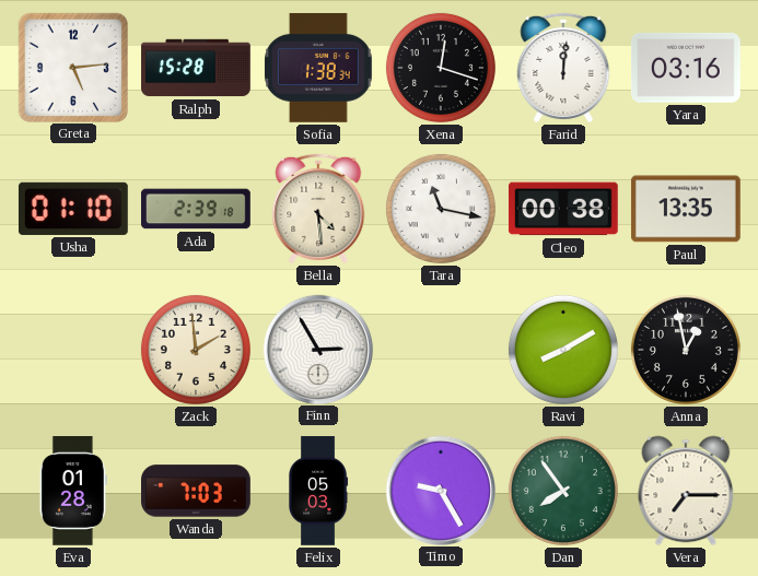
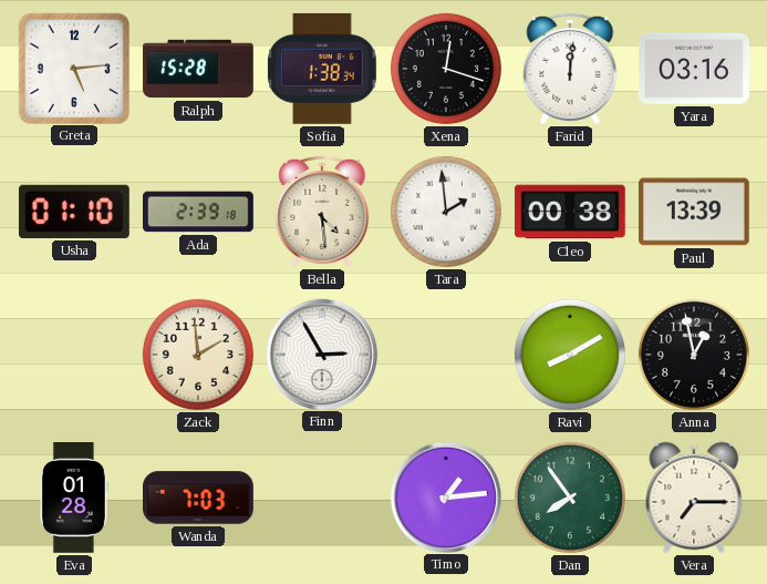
Tara: 11:17 -> 1:59 (446, 212)
Paul: 13:35 -> 13:39 (694, 212)
Felix: 05:03 -> none (319, 491)
Timo: 9:25 -> 1:14 (445, 496)
